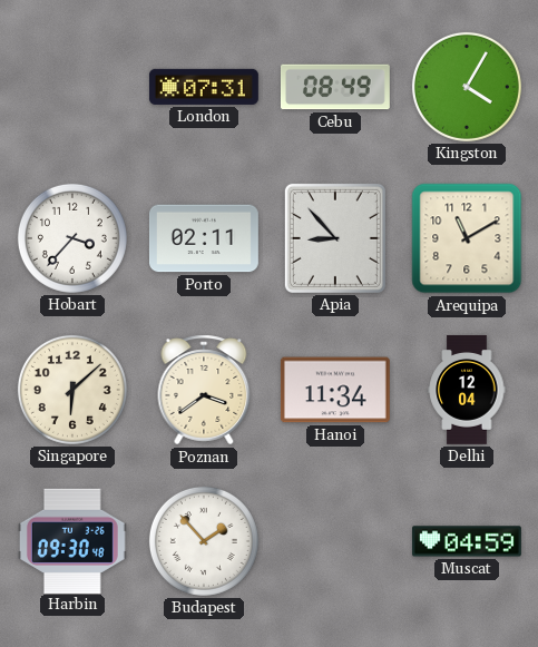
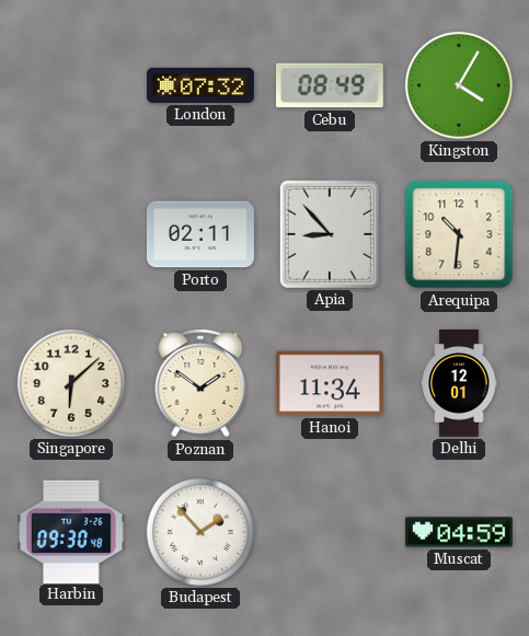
London: 07:31 -> 07:32 (200, 85)
Hobart: 3:37 -> none (72, 238)
Arequipa: 11:10 -> 10:31 (459, 234)
Poznan: 3:39 -> 1:51 (200, 383)
Delhi: 12:04 -> 12:01 (459, 383)
